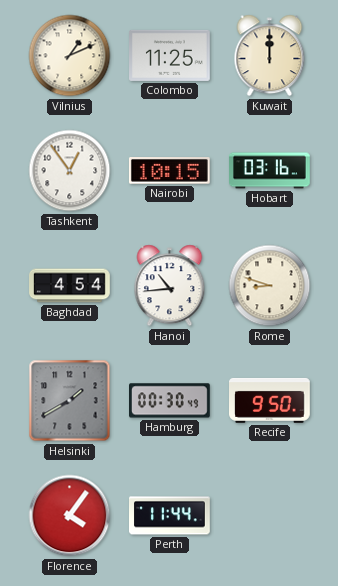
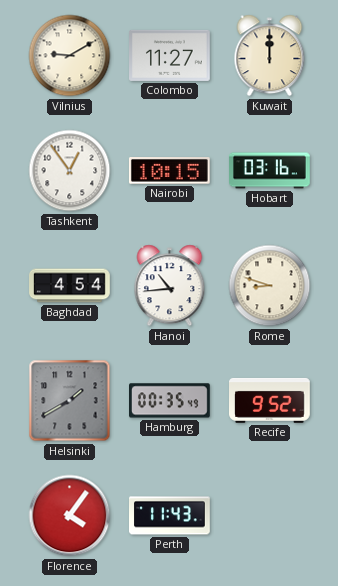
Vilnius: 1:11 -> 9:10 (70, 56)
Colombo: 11:25 -> 11:27 (170, 55)
Hamburg: 00:30 -> 00:35 (170, 401)
Recife: 9:50 -> 9:52 (270, 400)
Perth: 11:44 -> 11:43 (170, 516)
